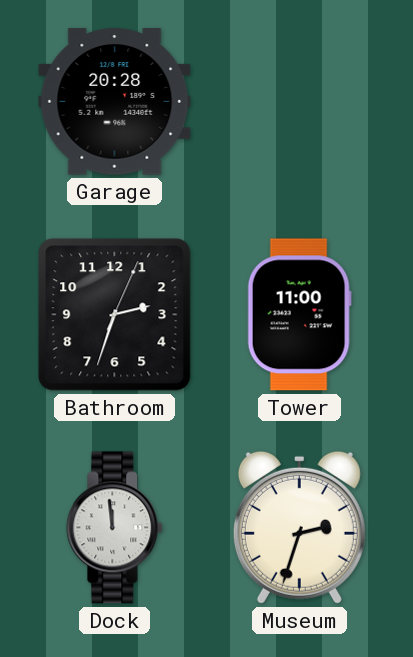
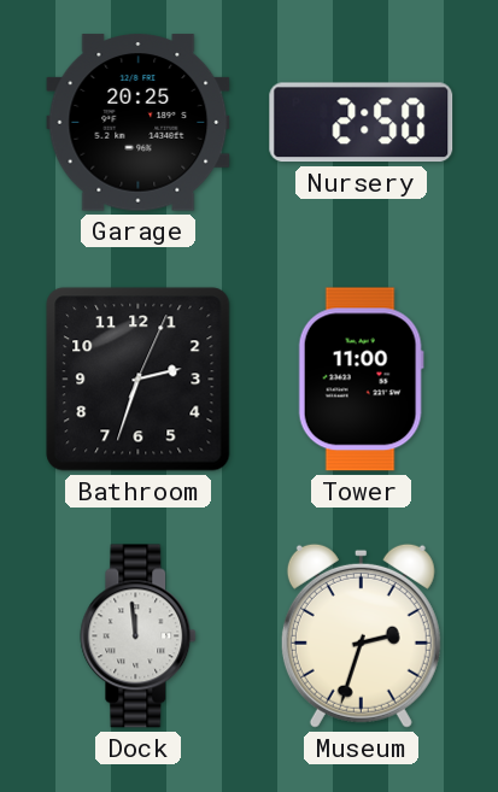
Garage: 20:28 -> 20:25 (139, 123)
Nursery: none -> 2:50 (362, 123)
